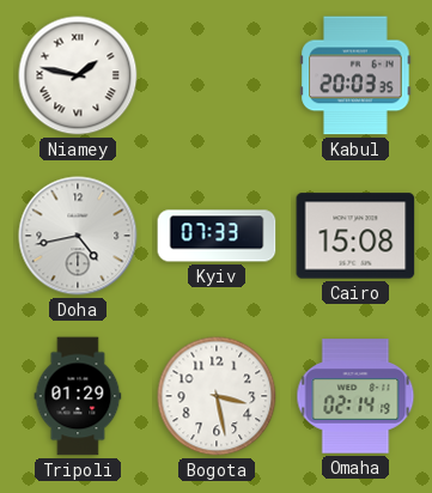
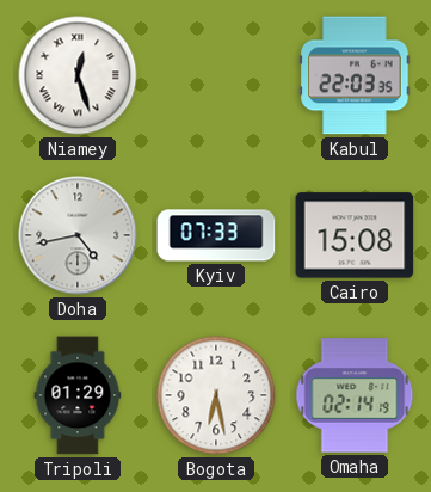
Niamey: 1:47 -> 12:27 (78, 75)
Kabul: 20:03 -> 22:03 (355, 75)
Bogota: 3:28 -> 6:28 (216, 395)
